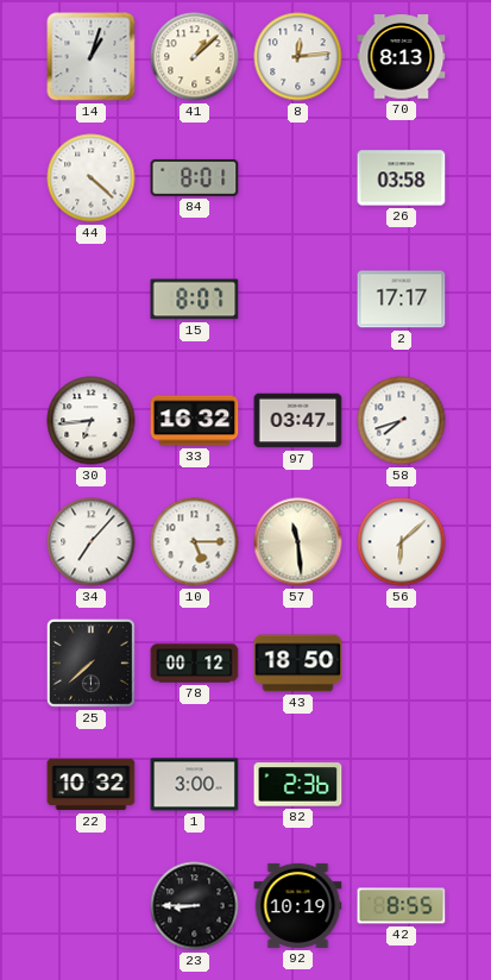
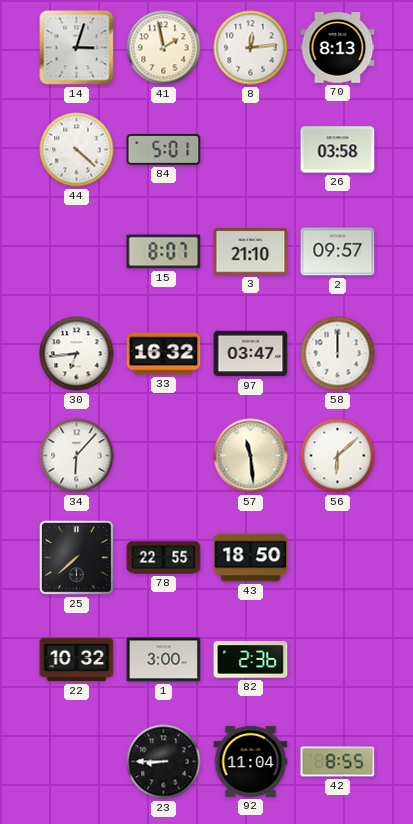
14: 1:03 -> 3:03 (77, 48)
41: 1:08 -> 1:58 (164, 48)
84: 8:01 -> 5:01 (164, 149)
3: none -> 21:10 (251, 252)
2: 17:17 -> 09:57 (338, 252)
58: 7:42 -> 12:00 (338, 354)
34: 7:07 -> 6:07 (77, 456)
10: 5:15 -> none (195, 542)
78: 00:12 -> 22:55 (164, 558)
92: 10:19 -> 11:04 (251, 761)
